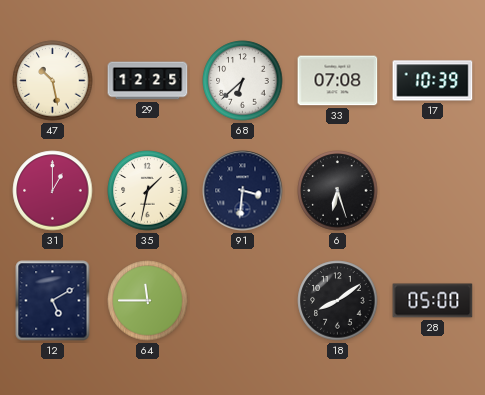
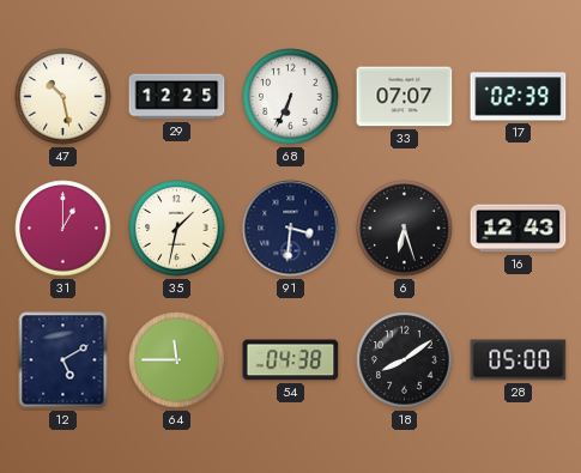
68: 6:38 -> 6:34 (291, 97)
33: 07:08 -> 07:07 (405, 97)
17: 10:39 -> 02:39 (519, 97)
16: none -> 12:43 (519, 229)
54: none -> 04:38 (291, 360)
